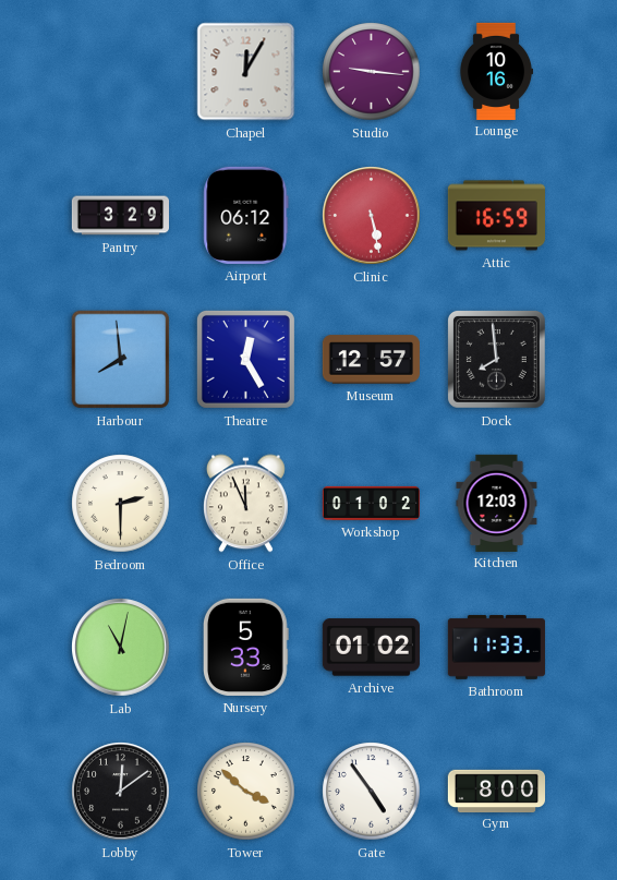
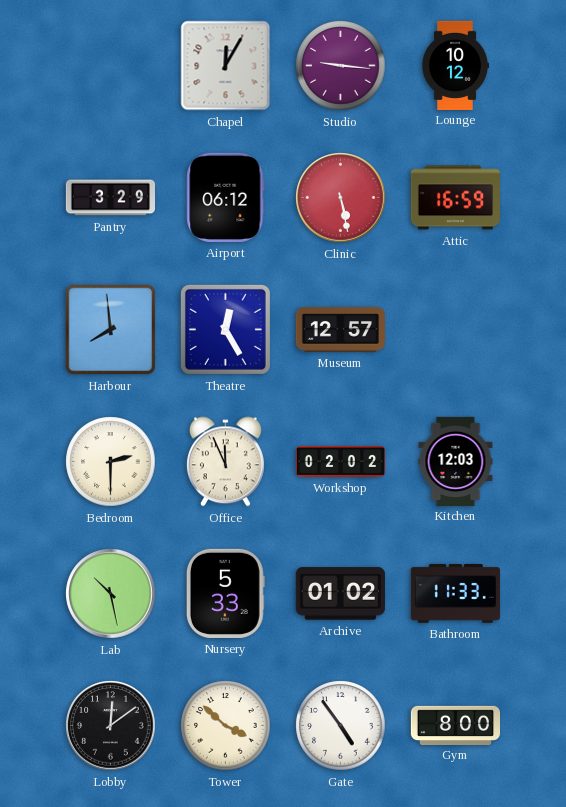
Lounge: 10:16 -> 10:12 (454, 65)
Dock: 7:59 -> none (496, 359)
Workshop: 01:02 -> 02:02 (340, 461)
Lab: 11:02 -> 10:28 (111, 594)
